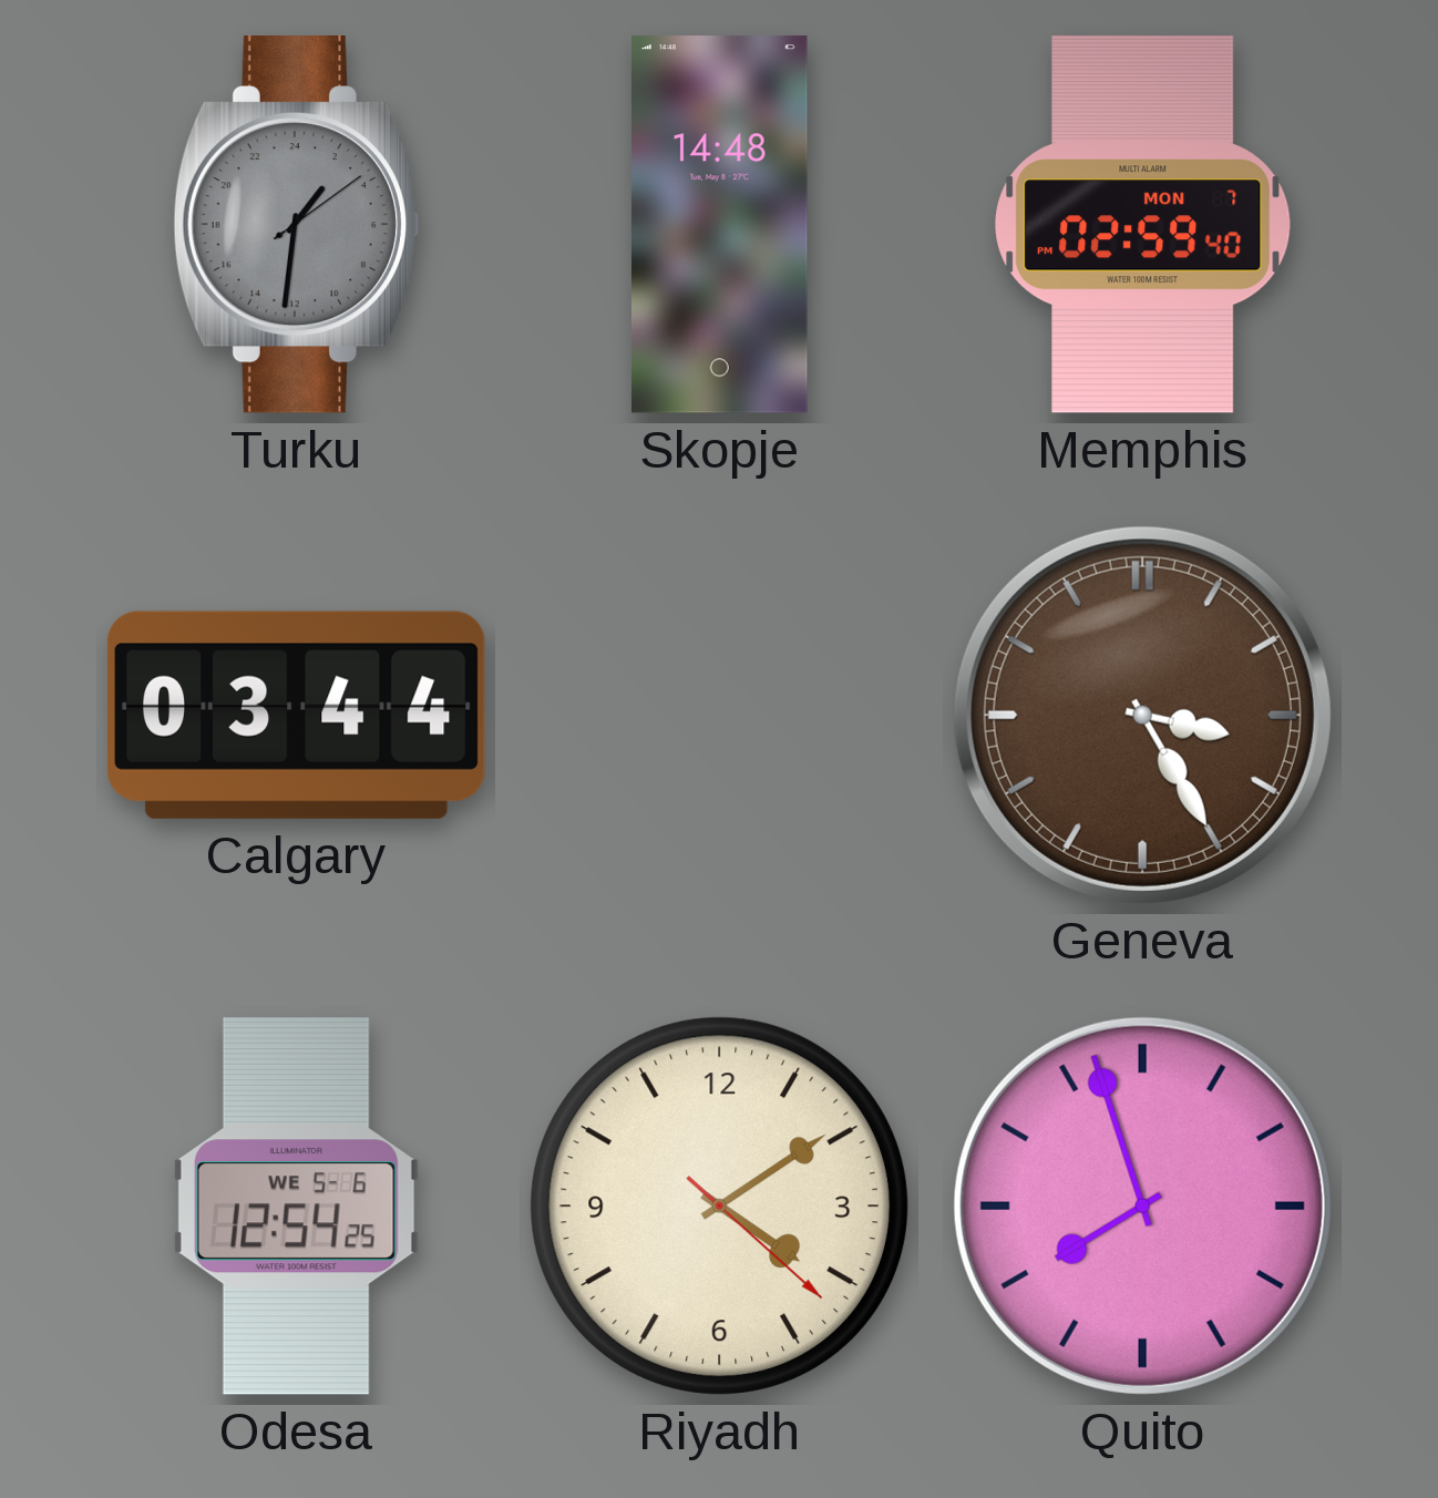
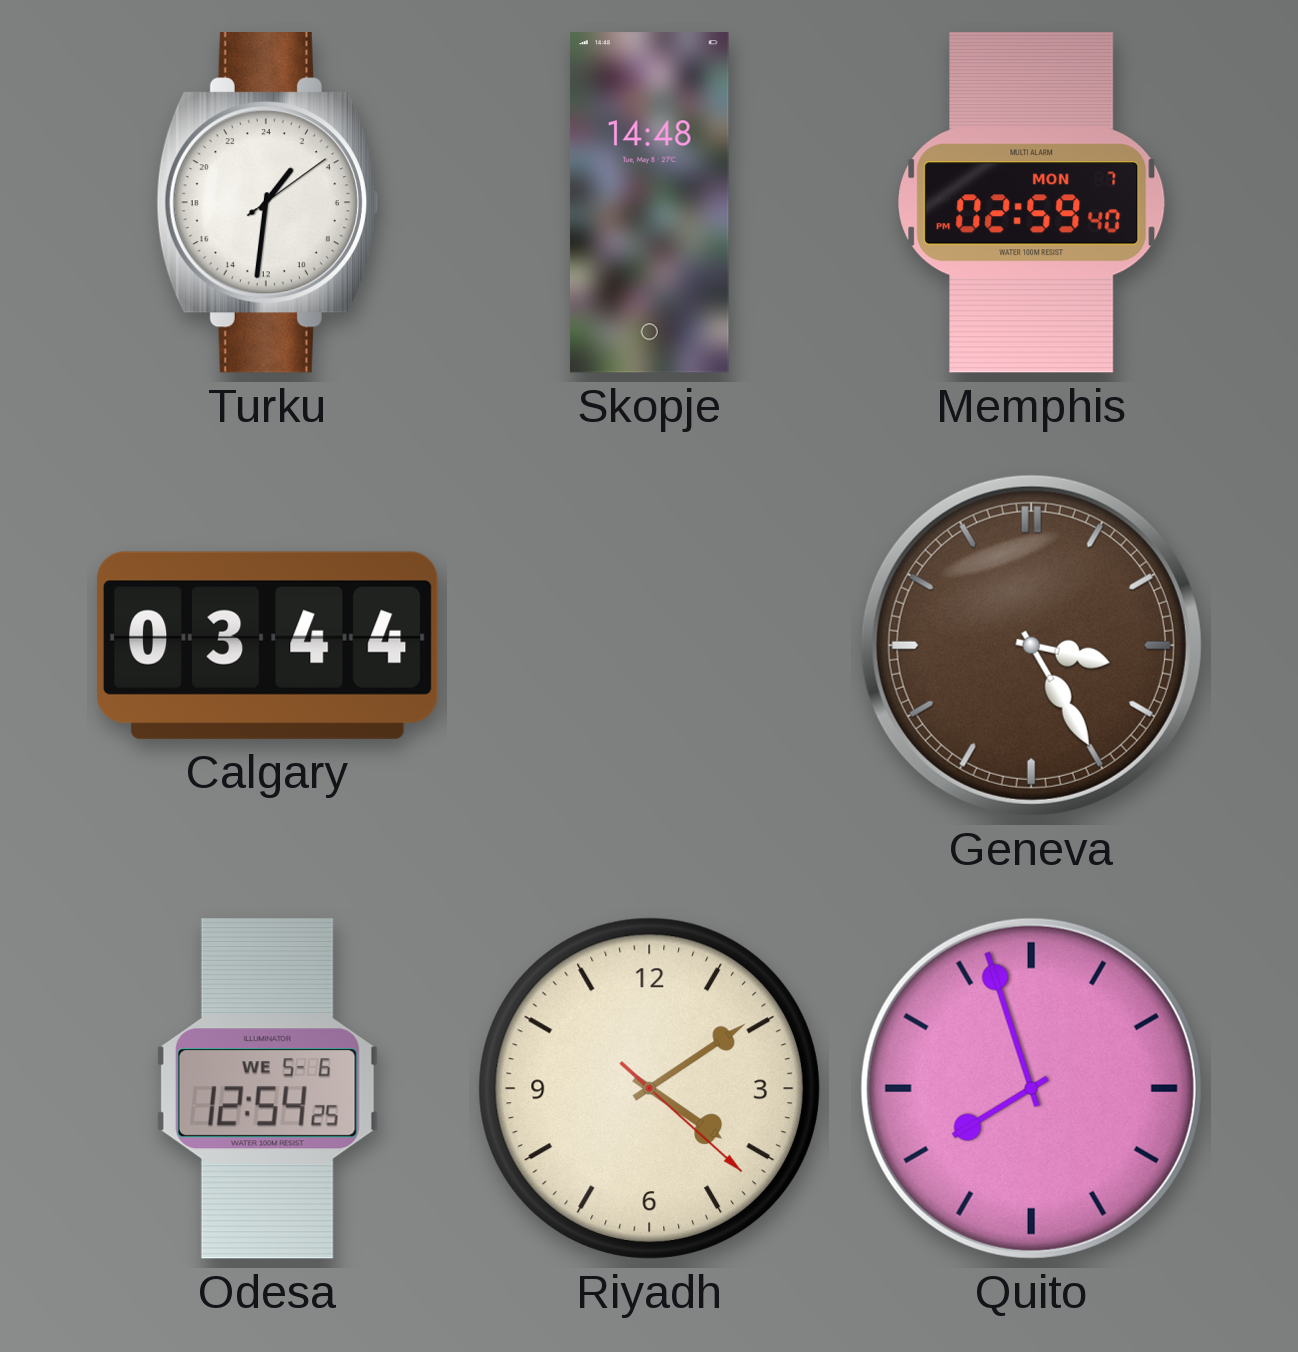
Turku dial: grey -> white (267, 203)
